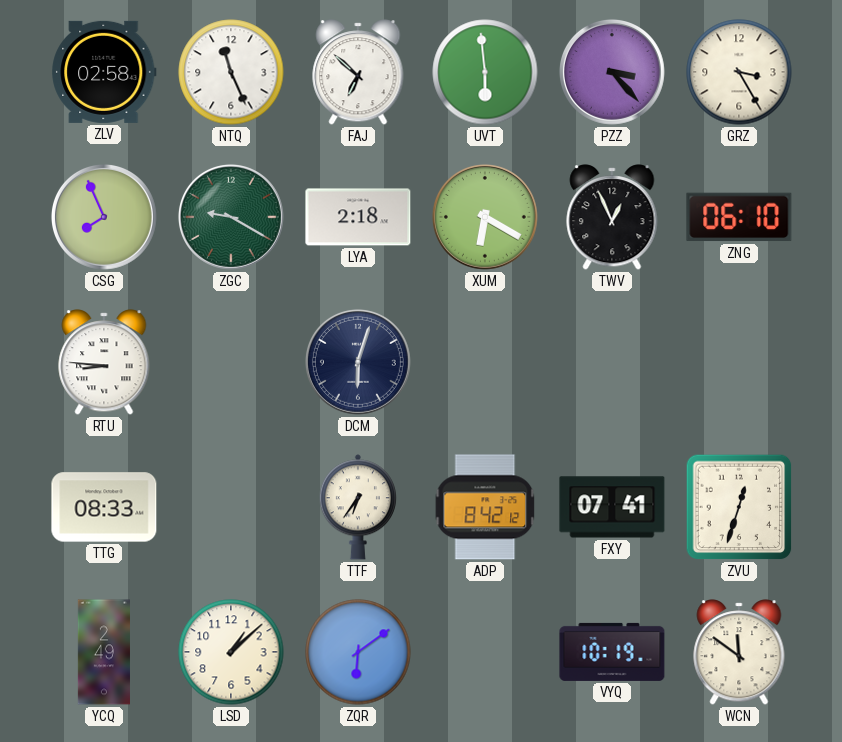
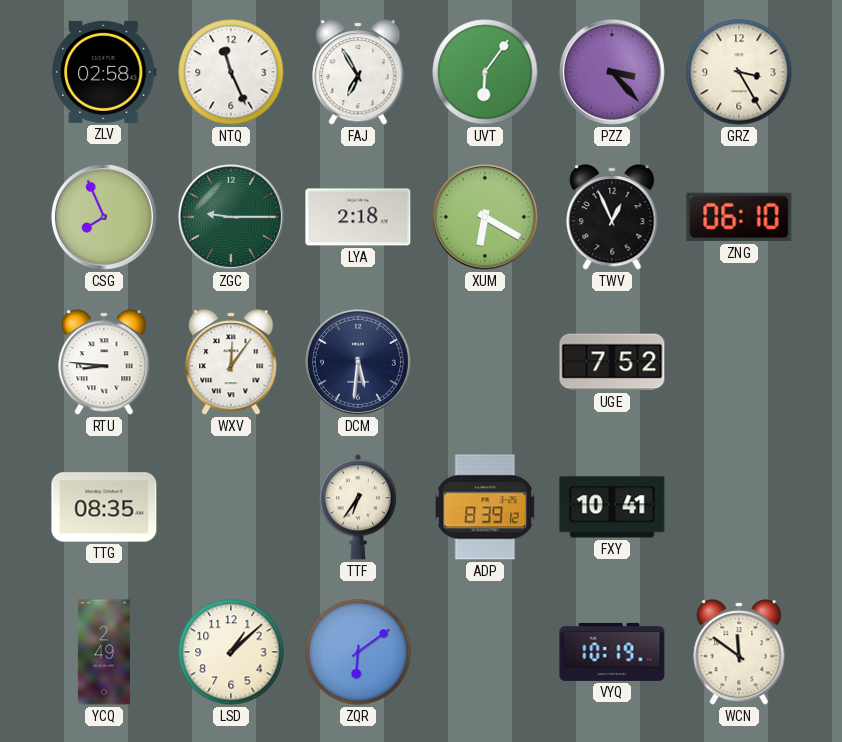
FAJ: 6:52 -> 6:55 (358, 72)
UVT: 5:59 -> 6:06 (485, 72)
ZGC: 9:20 -> 9:15 (231, 217)
WXV: none -> 12:06 (231, 362)
DCM: 6:03 -> 5:31 (358, 362)
UGE: none -> 7:52 (612, 362)
TTG: 08:33 -> 08:35 (104, 507)
ADP: 8:42 -> 8:39 (485, 507)
FXY: 07:41 -> 10:41 (612, 507)
ZVU: 12:33 -> none (739, 507)
